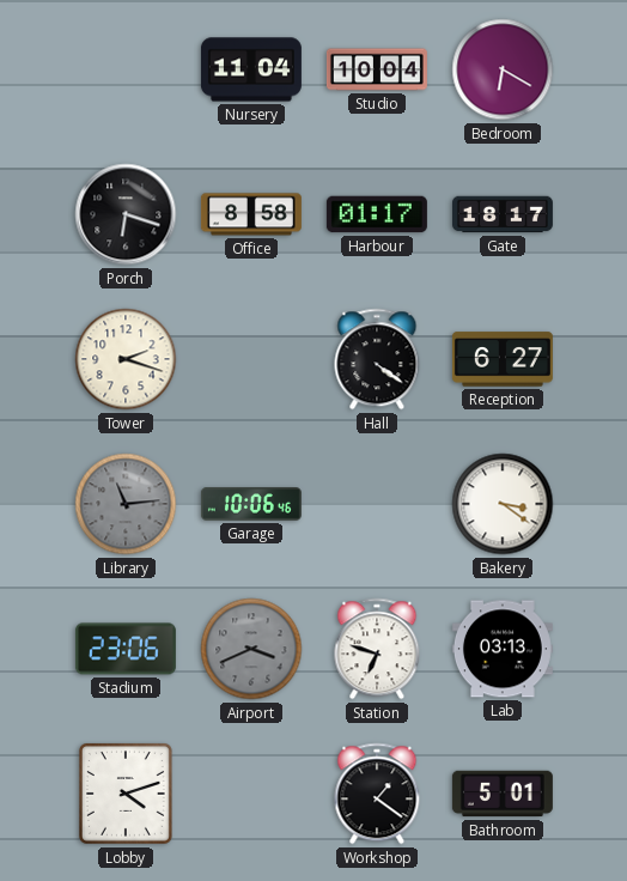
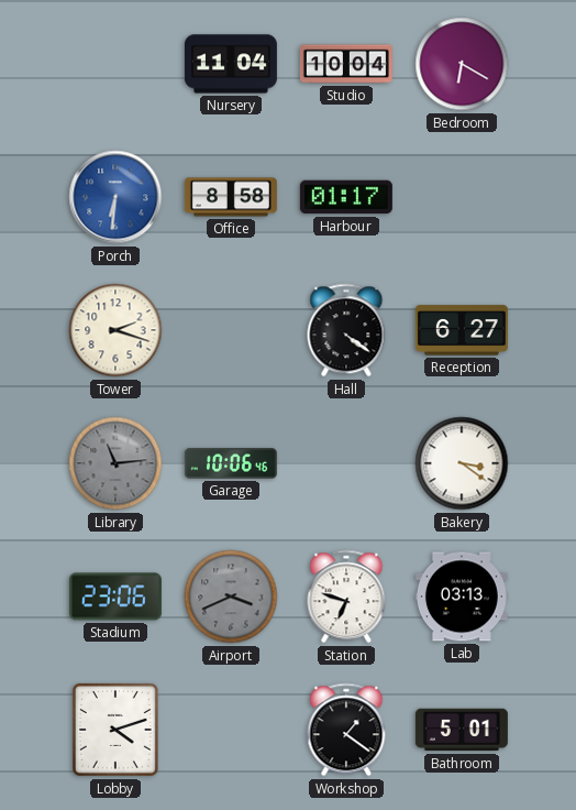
Porch: 6:18 -> 6:31 (115, 197)
Porch dial: black -> blue (115, 197)
Gate: 18:17 -> none (503, 214)
